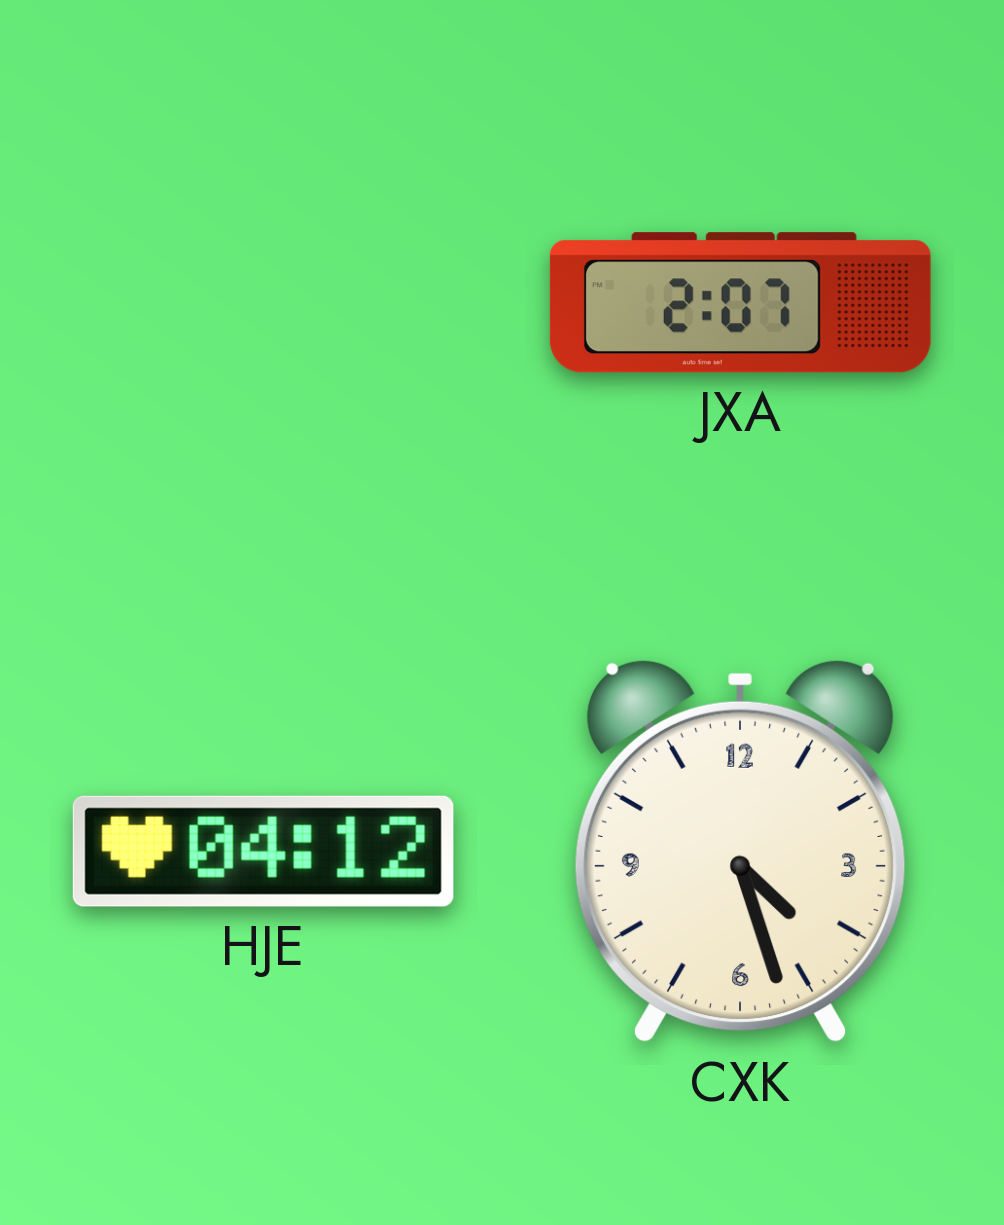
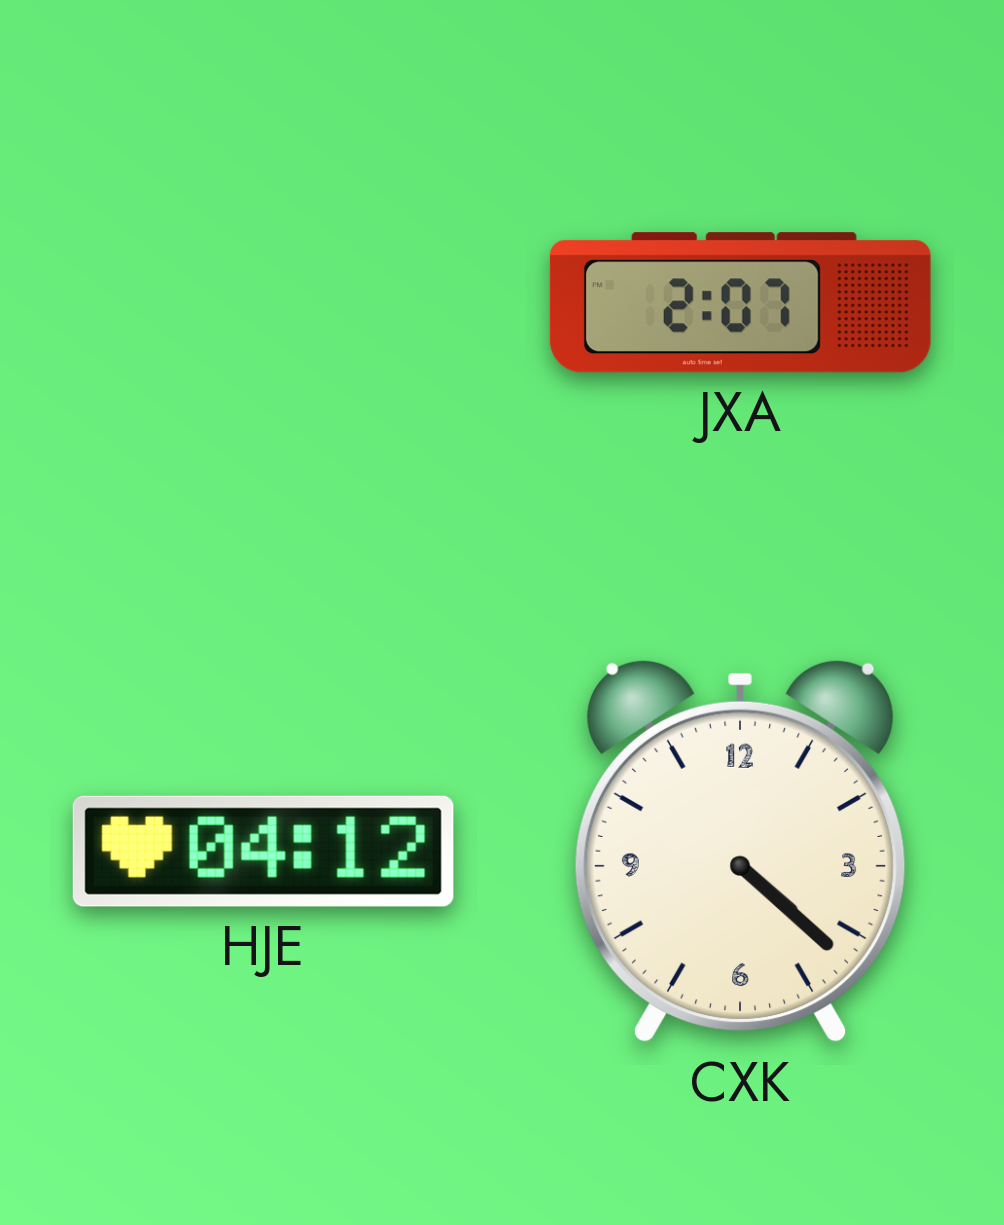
CXK: 4:27 -> 4:22 (740, 851)
